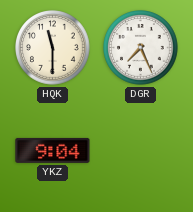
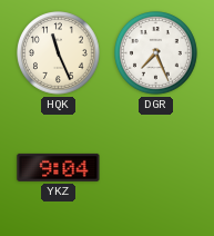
HQK: 11:30 -> 11:26 (59, 53)
